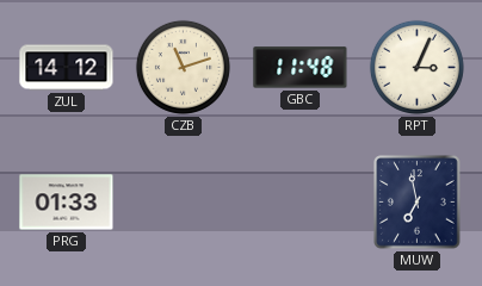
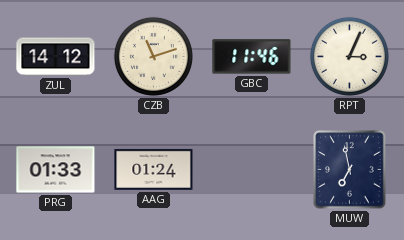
GBC: 11:48 -> 11:46 (252, 57)
AAG: none -> 01:24 (154, 169)
